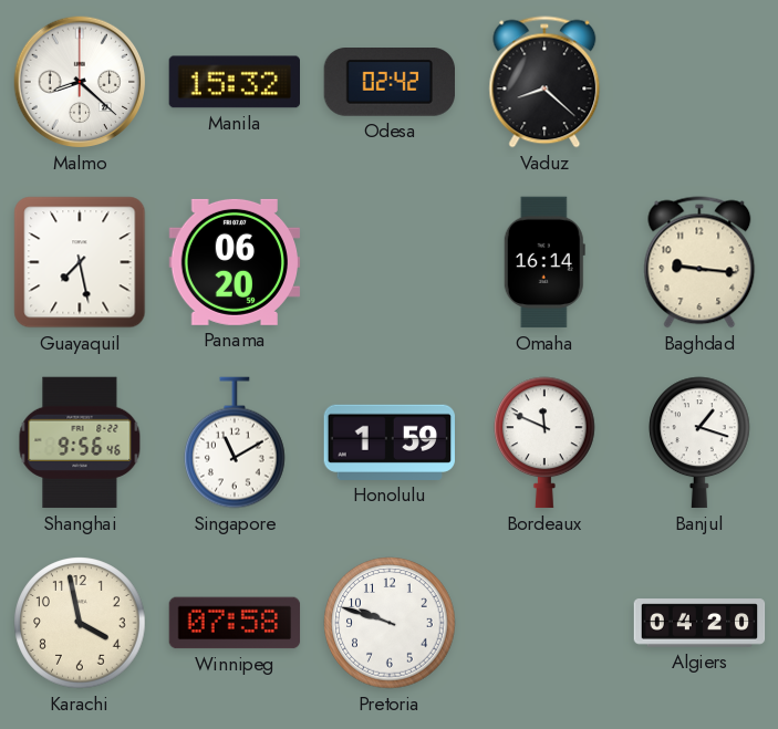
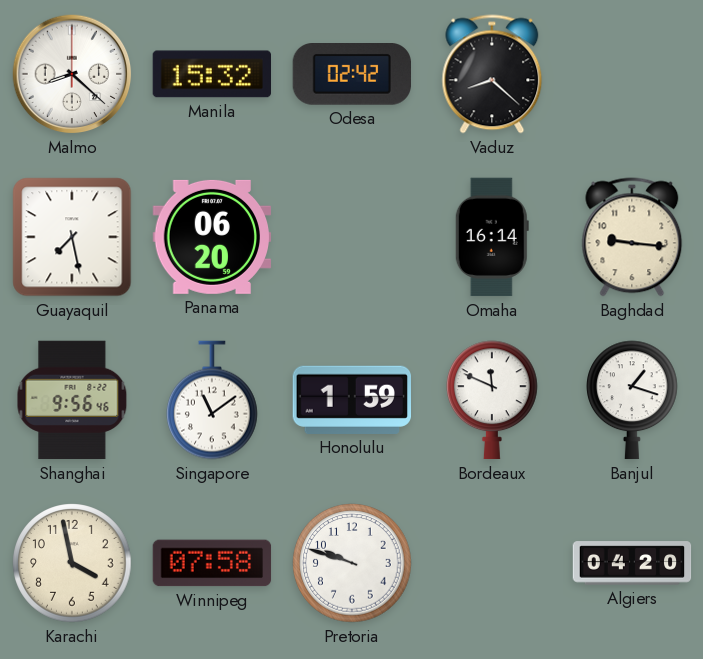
Singapore: 11:10 -> 11:09 (213, 400)
